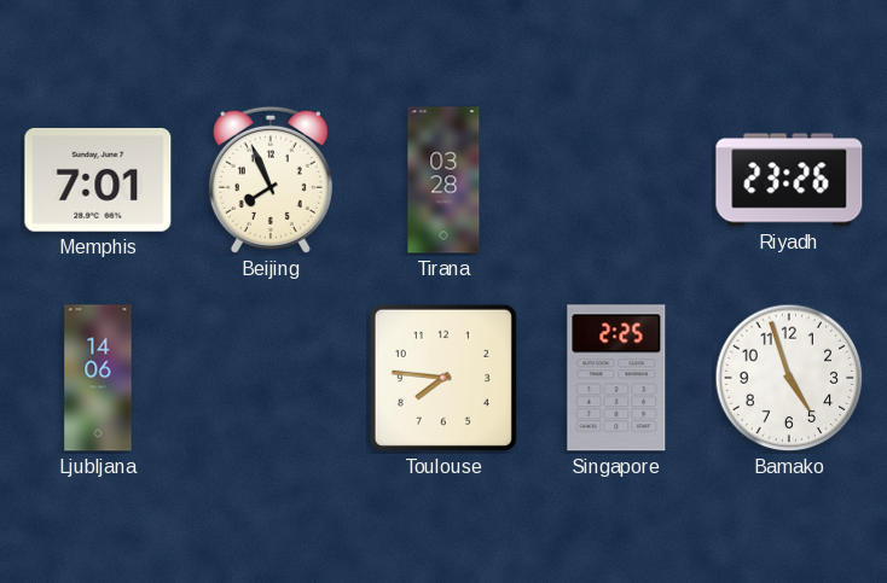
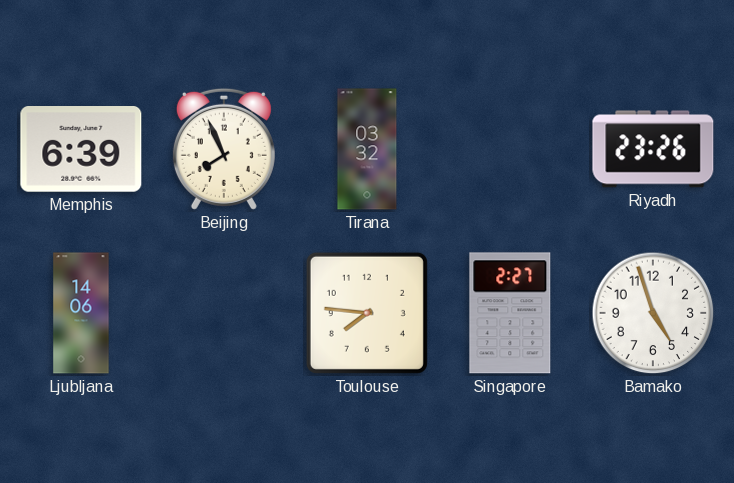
Memphis: 7:01 -> 6:39 (81, 150)
Tirana: 03:28 -> 03:32 (367, 149)
Singapore: 2:25 -> 2:27 (510, 313)
